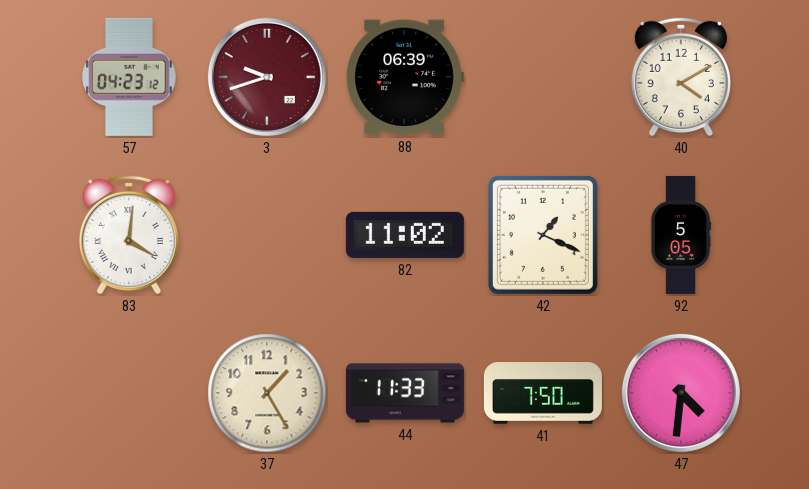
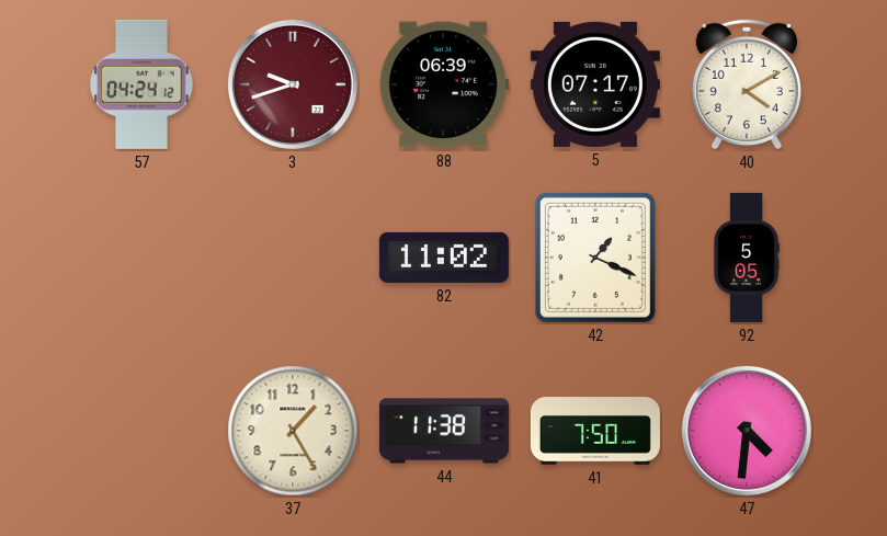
57: 04:23 -> 04:24 (141, 84)
5: none -> 07:17 (595, 84)
83: 4:01 -> none (129, 235)
44: 11:33 -> 11:38 (444, 431)
